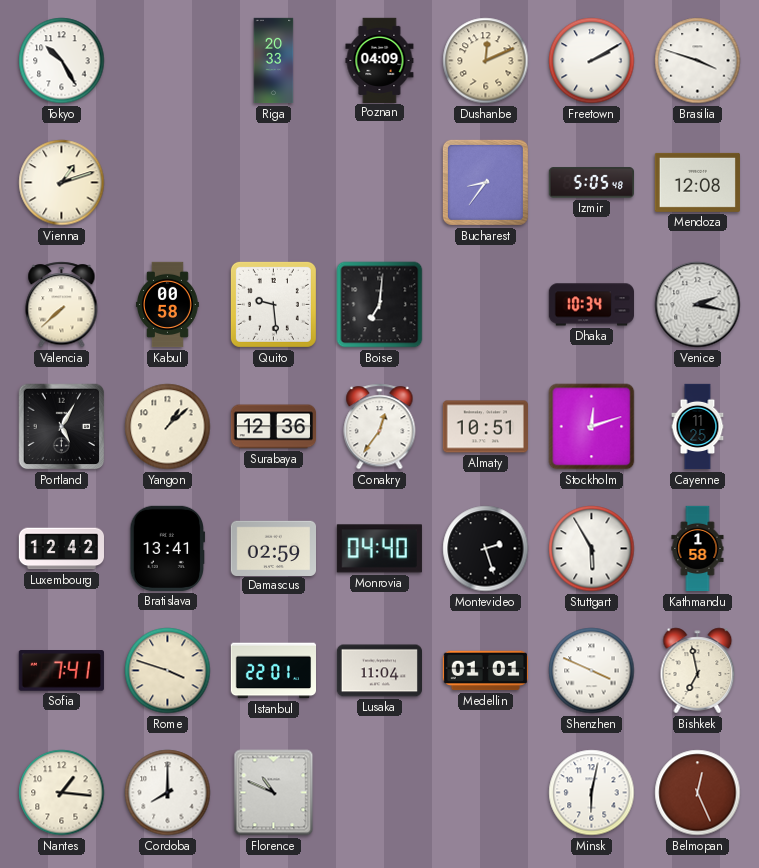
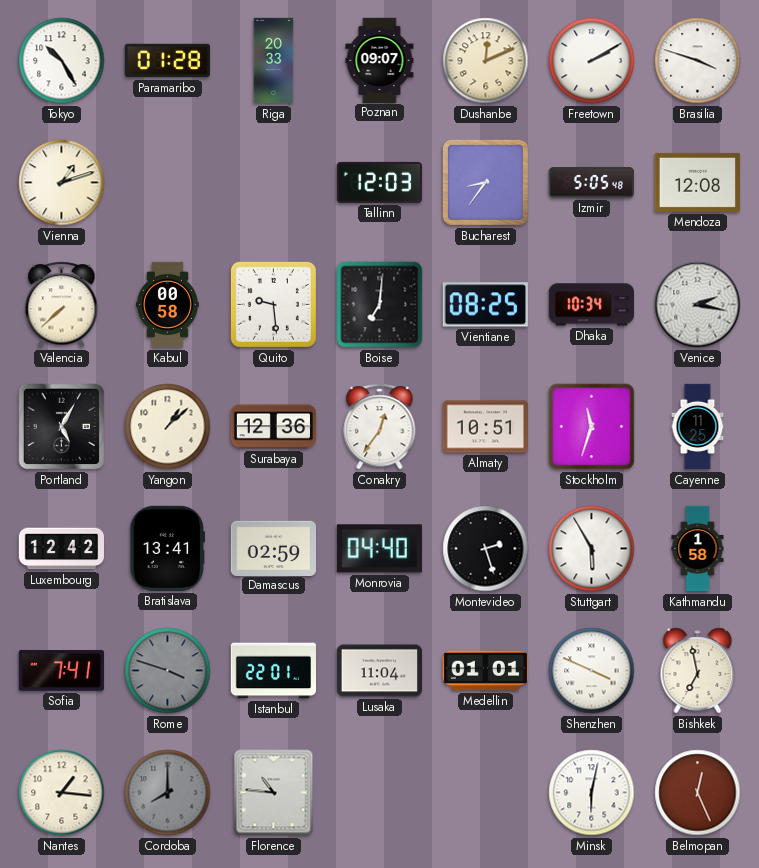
Paramaribo: none -> 01:28 (167, 61)
Poznan: 04:09 -> 09:07 (380, 60)
Tallinn: none -> 12:03 (379, 182)
Vientiane: none -> 08:25 (485, 305)
Stockholm: 12:12 -> 11:33 (592, 427)
Rome dial: cream -> grey (168, 671)
Cordoba dial: white -> grey (168, 793)
Florence: 10:49 -> 10:46 (274, 793)
